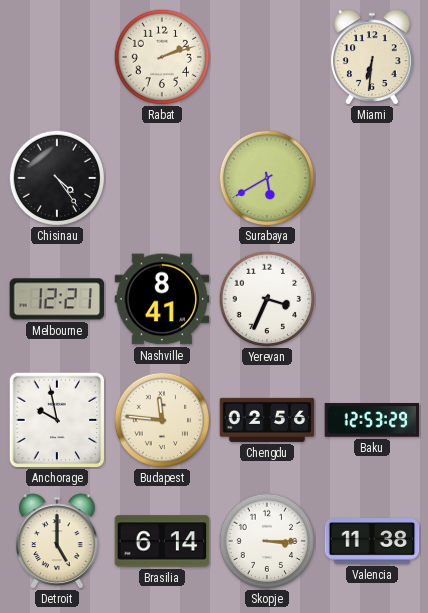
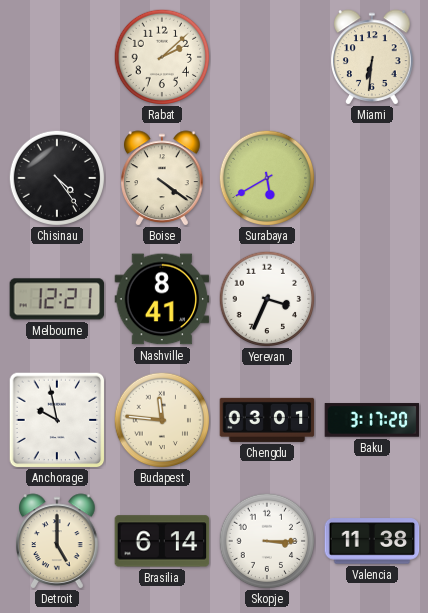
Rabat: 2:12 -> 2:08 (162, 57)
Boise: none -> 4:21 (162, 178)
Chengdu: 02:56 -> 03:01 (267, 420)
Baku: 12:53 -> 3:17 (372, 420)
